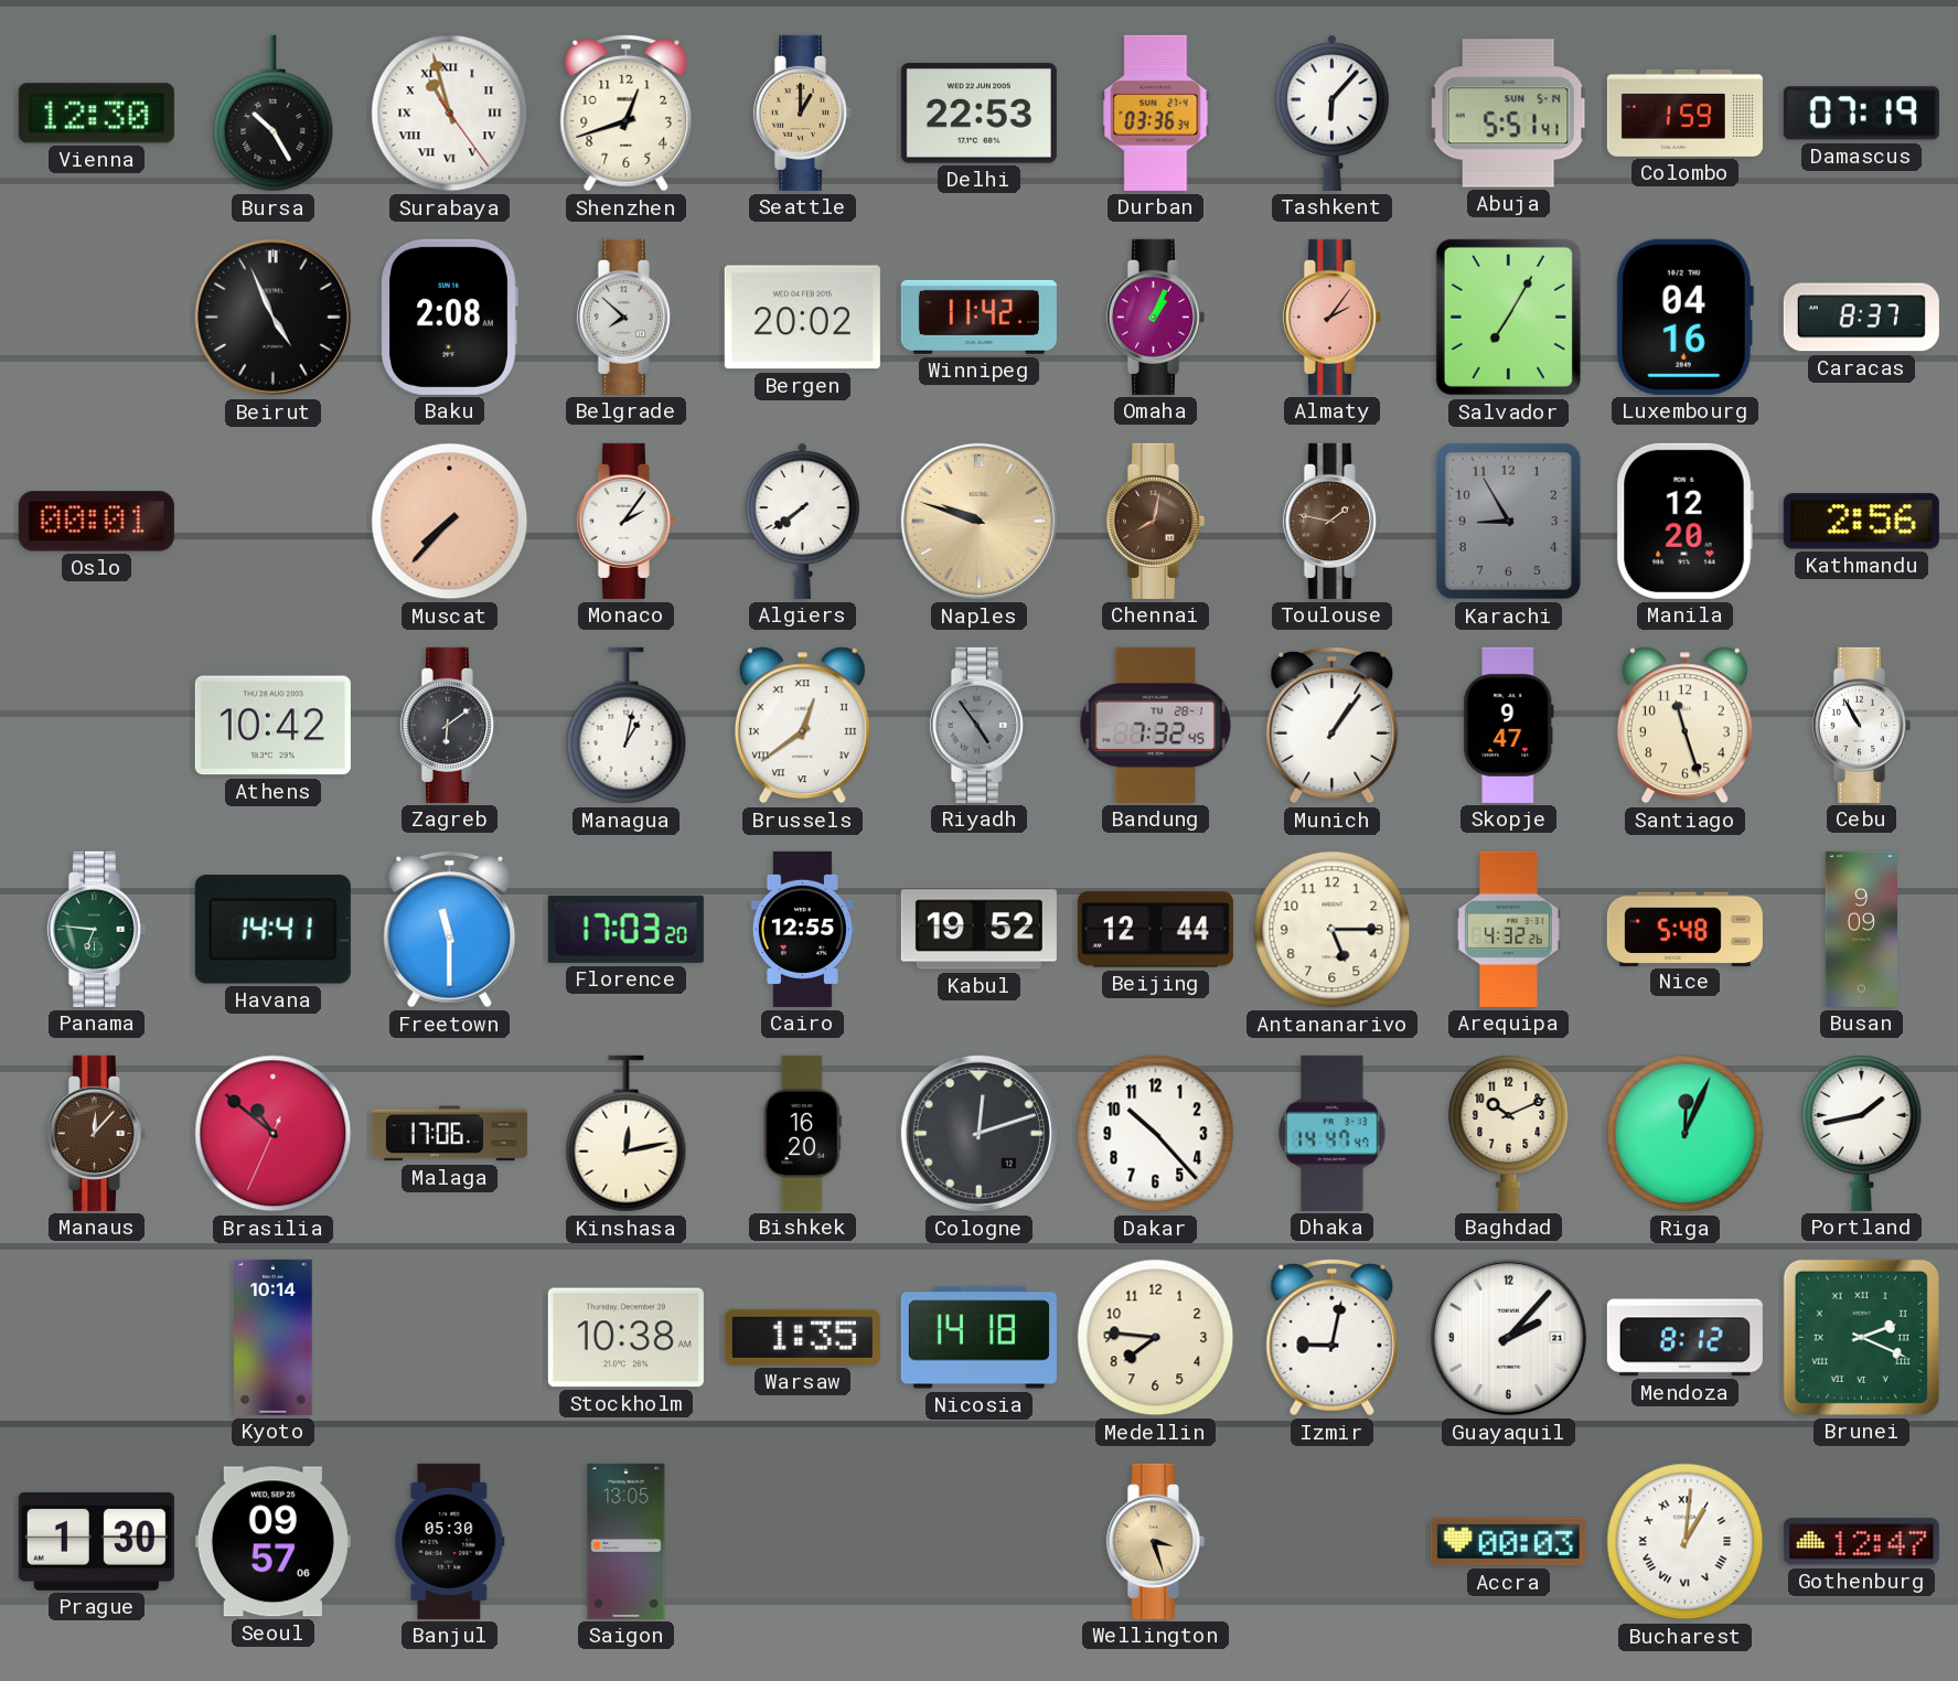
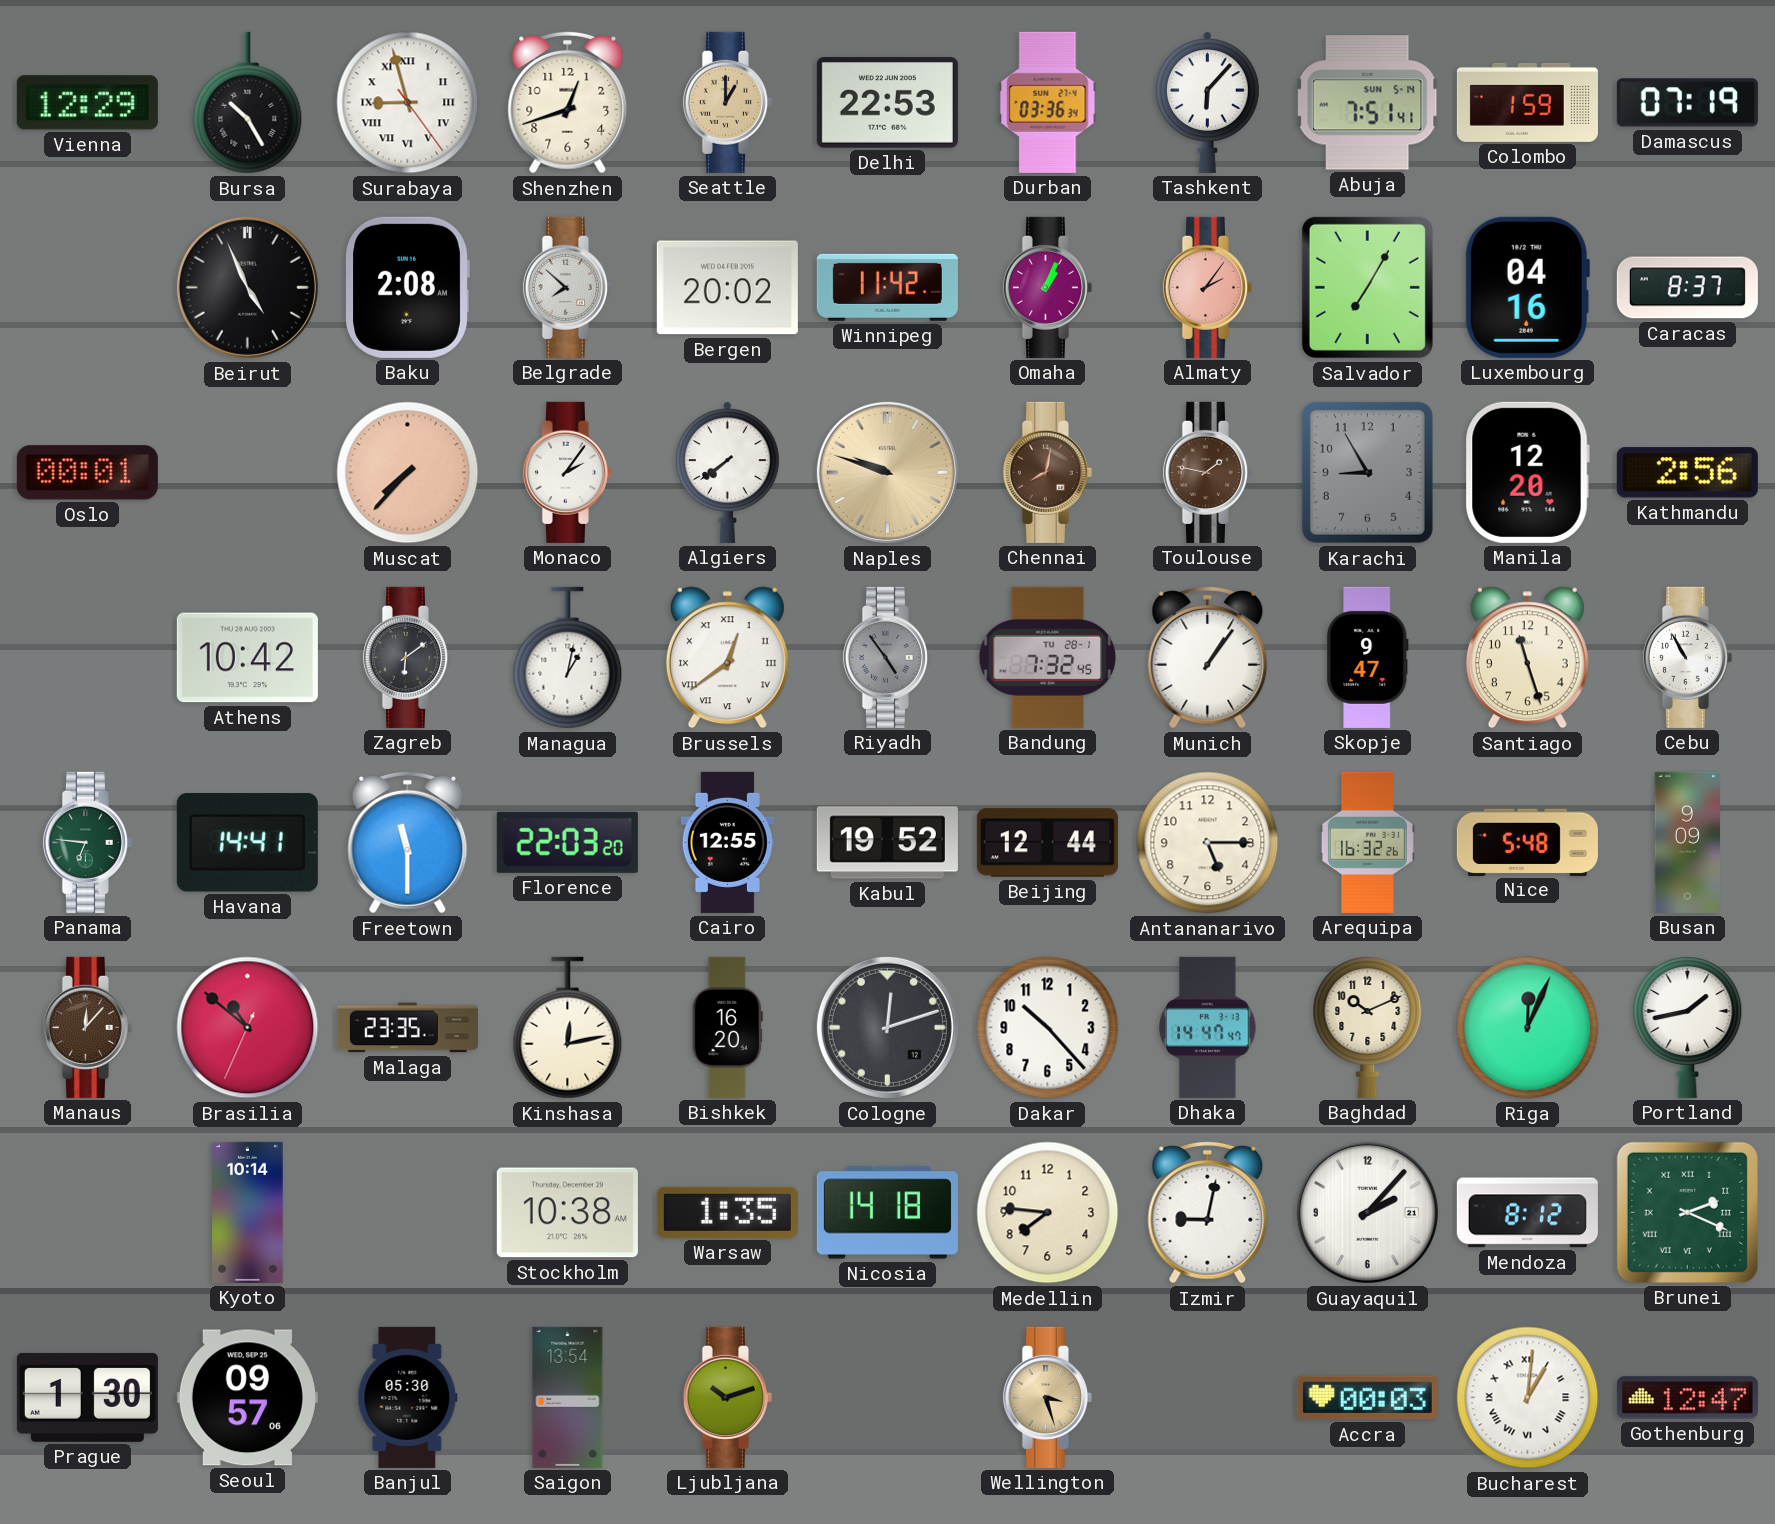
Vienna: 12:30 -> 12:29 (87, 103)
Surabaya: 10:57 -> 8:57 (408, 103)
Abuja: 5:51 -> 7:51 (1367, 103)
Florence: 17:03 -> 22:03 (567, 842)
Arequipa: 4:32 -> 16:32 (1367, 842)
Malaga: 17:06 -> 23:35 (407, 1028)
Saigon: 13:05 -> 13:54 (568, 1397)
Ljubljana: none -> 10:12 (727, 1397)
